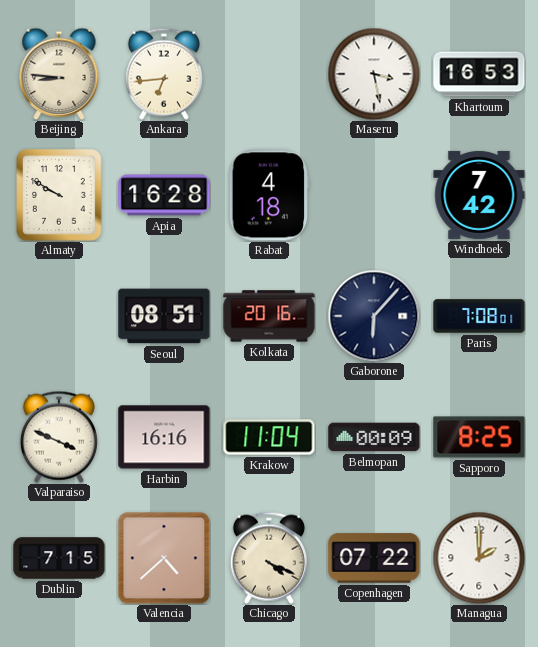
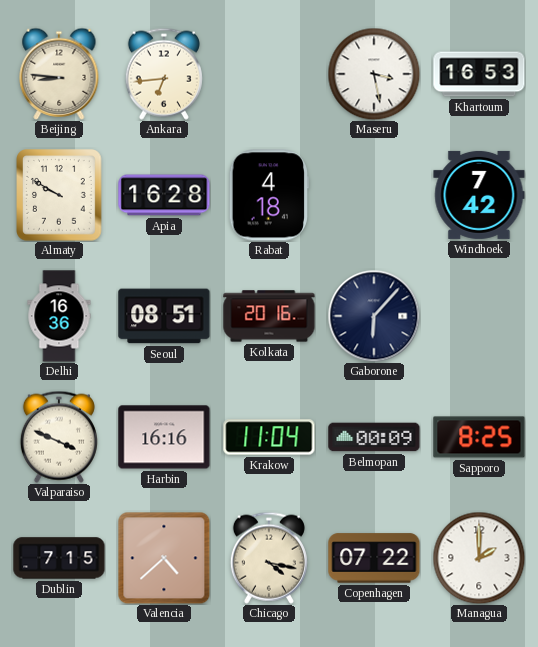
Delhi: none -> 16:36 (59, 316)
Paris: 7:08 -> none (479, 316)
Chicago: 4:19 -> 4:17 (269, 558)
